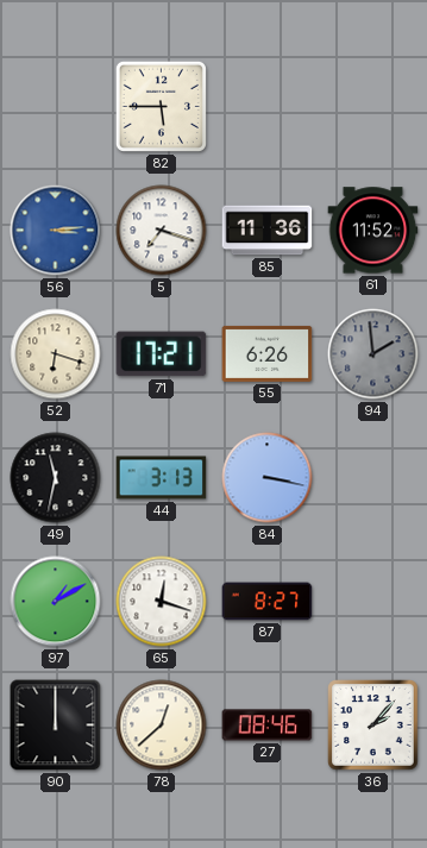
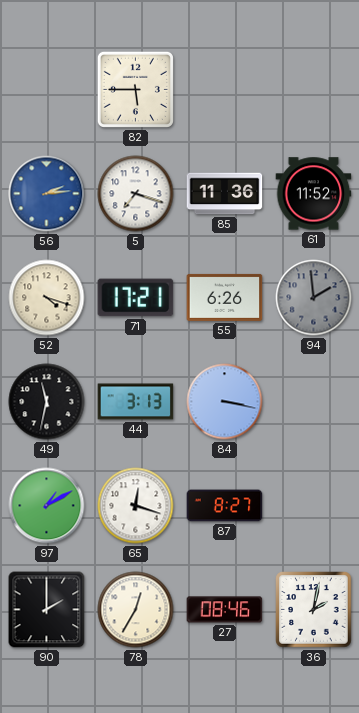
56: 3:14 -> 2:14 (47, 194)
52: 6:18 -> 4:18 (47, 298)
90: 12:00 -> 2:00 (47, 610)
78: 12:38 -> 12:35 (136, 610)
36: 2:07 -> 2:02 (314, 610)
